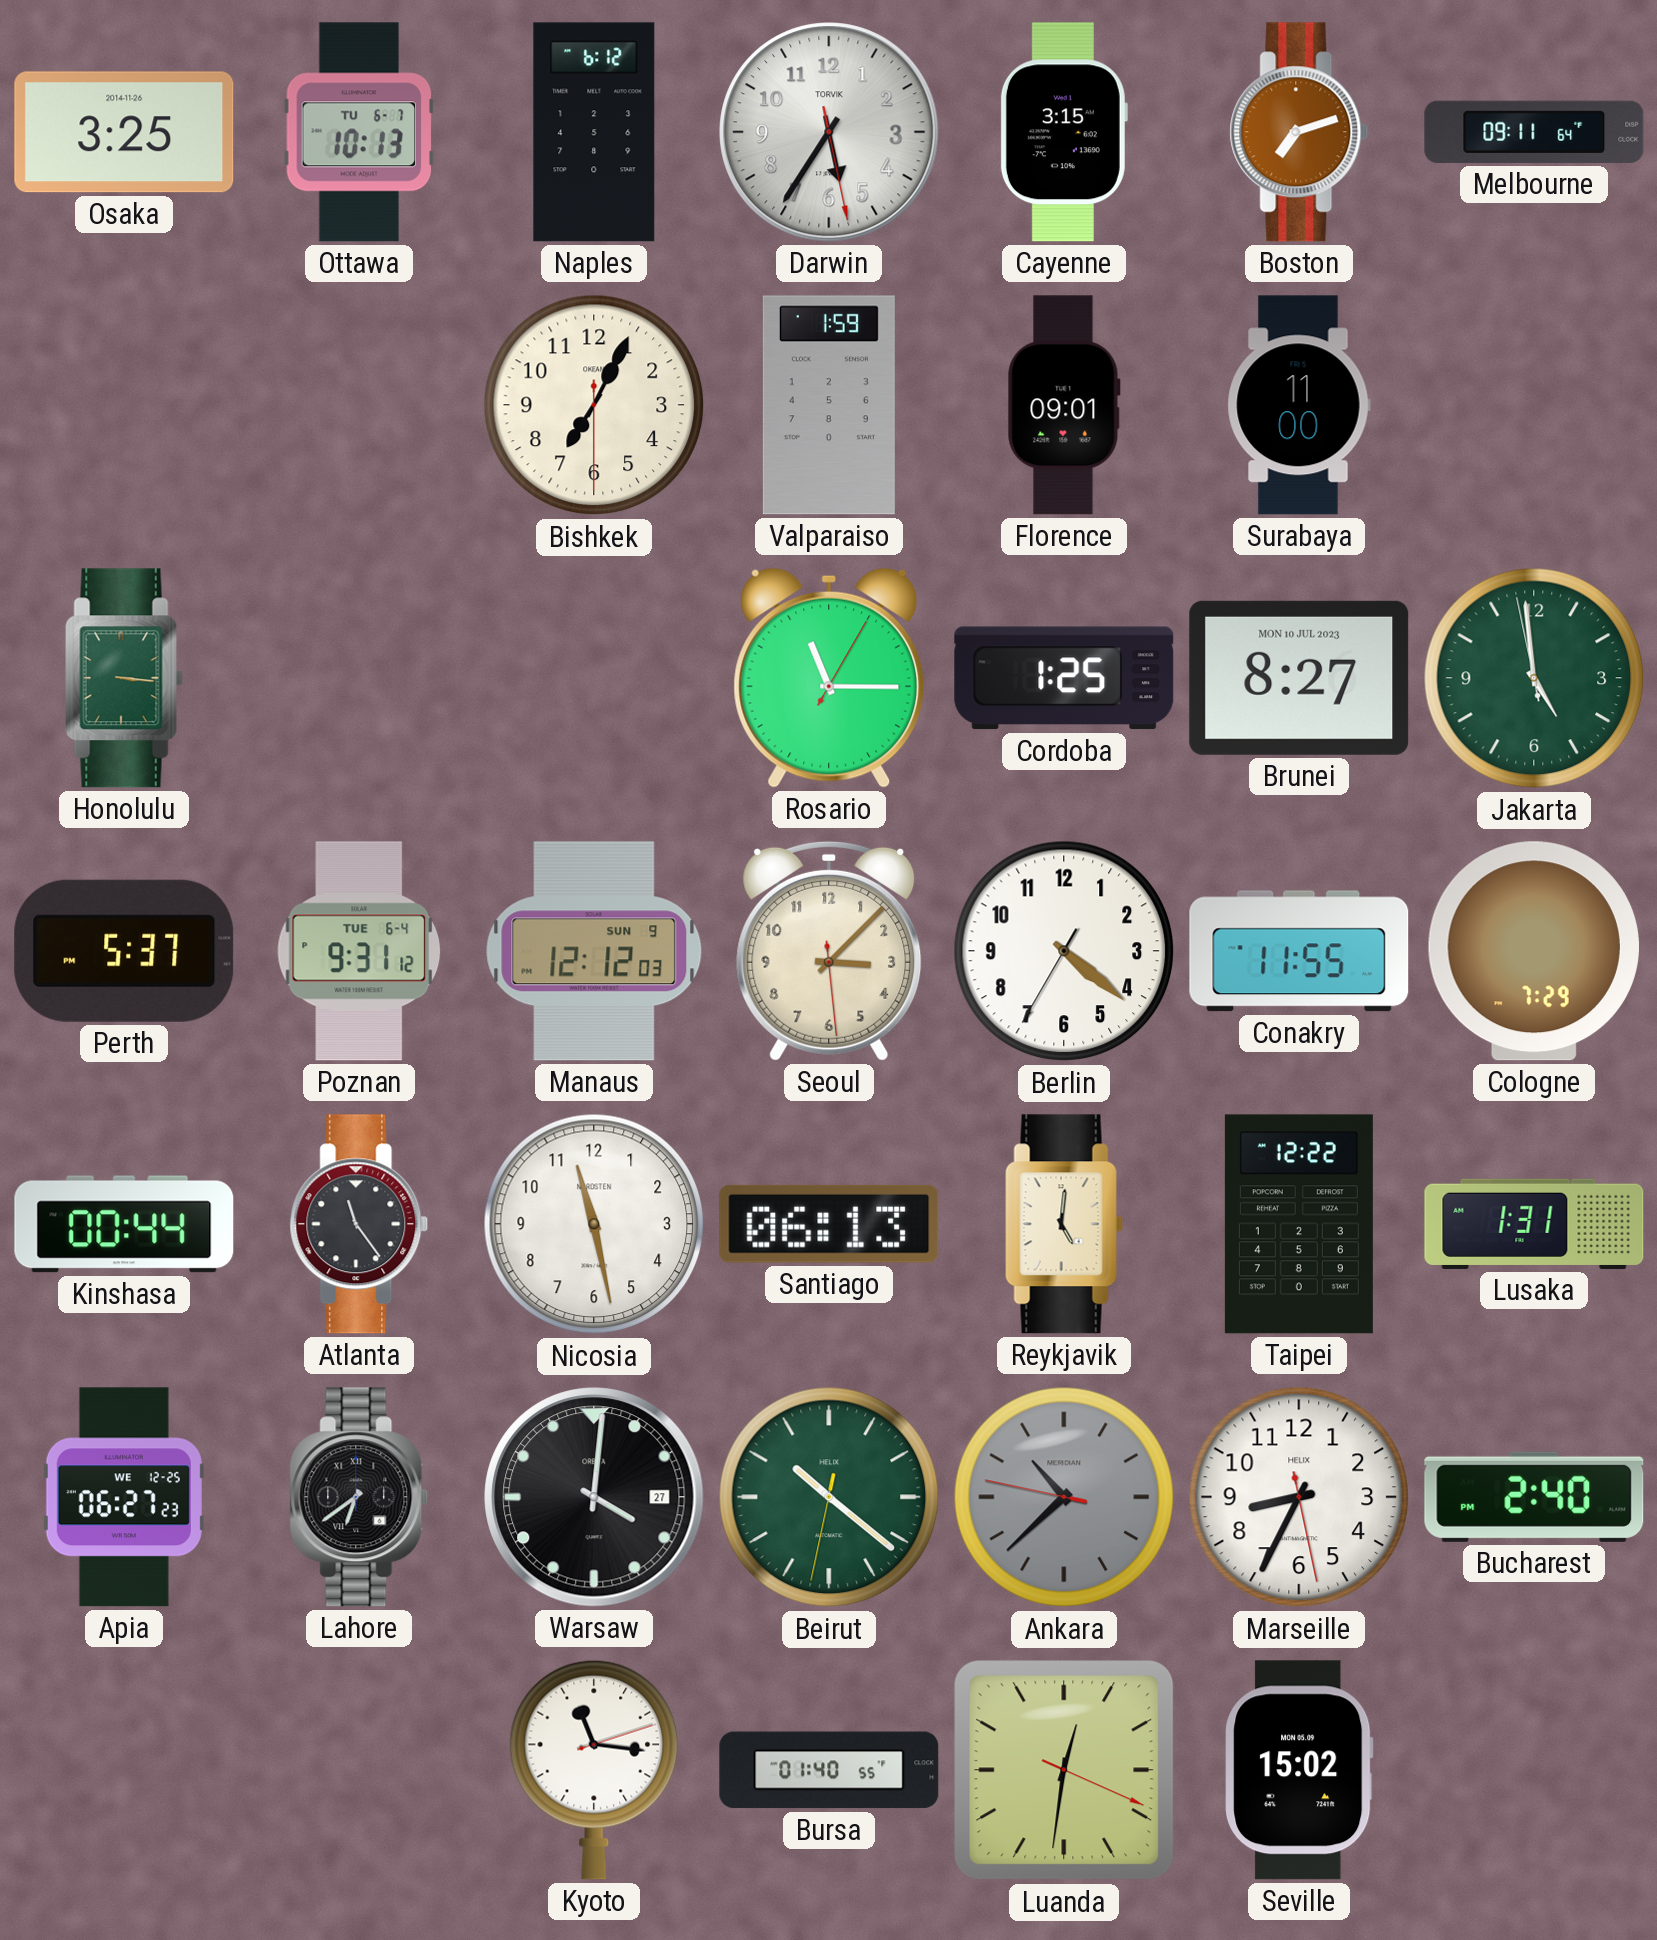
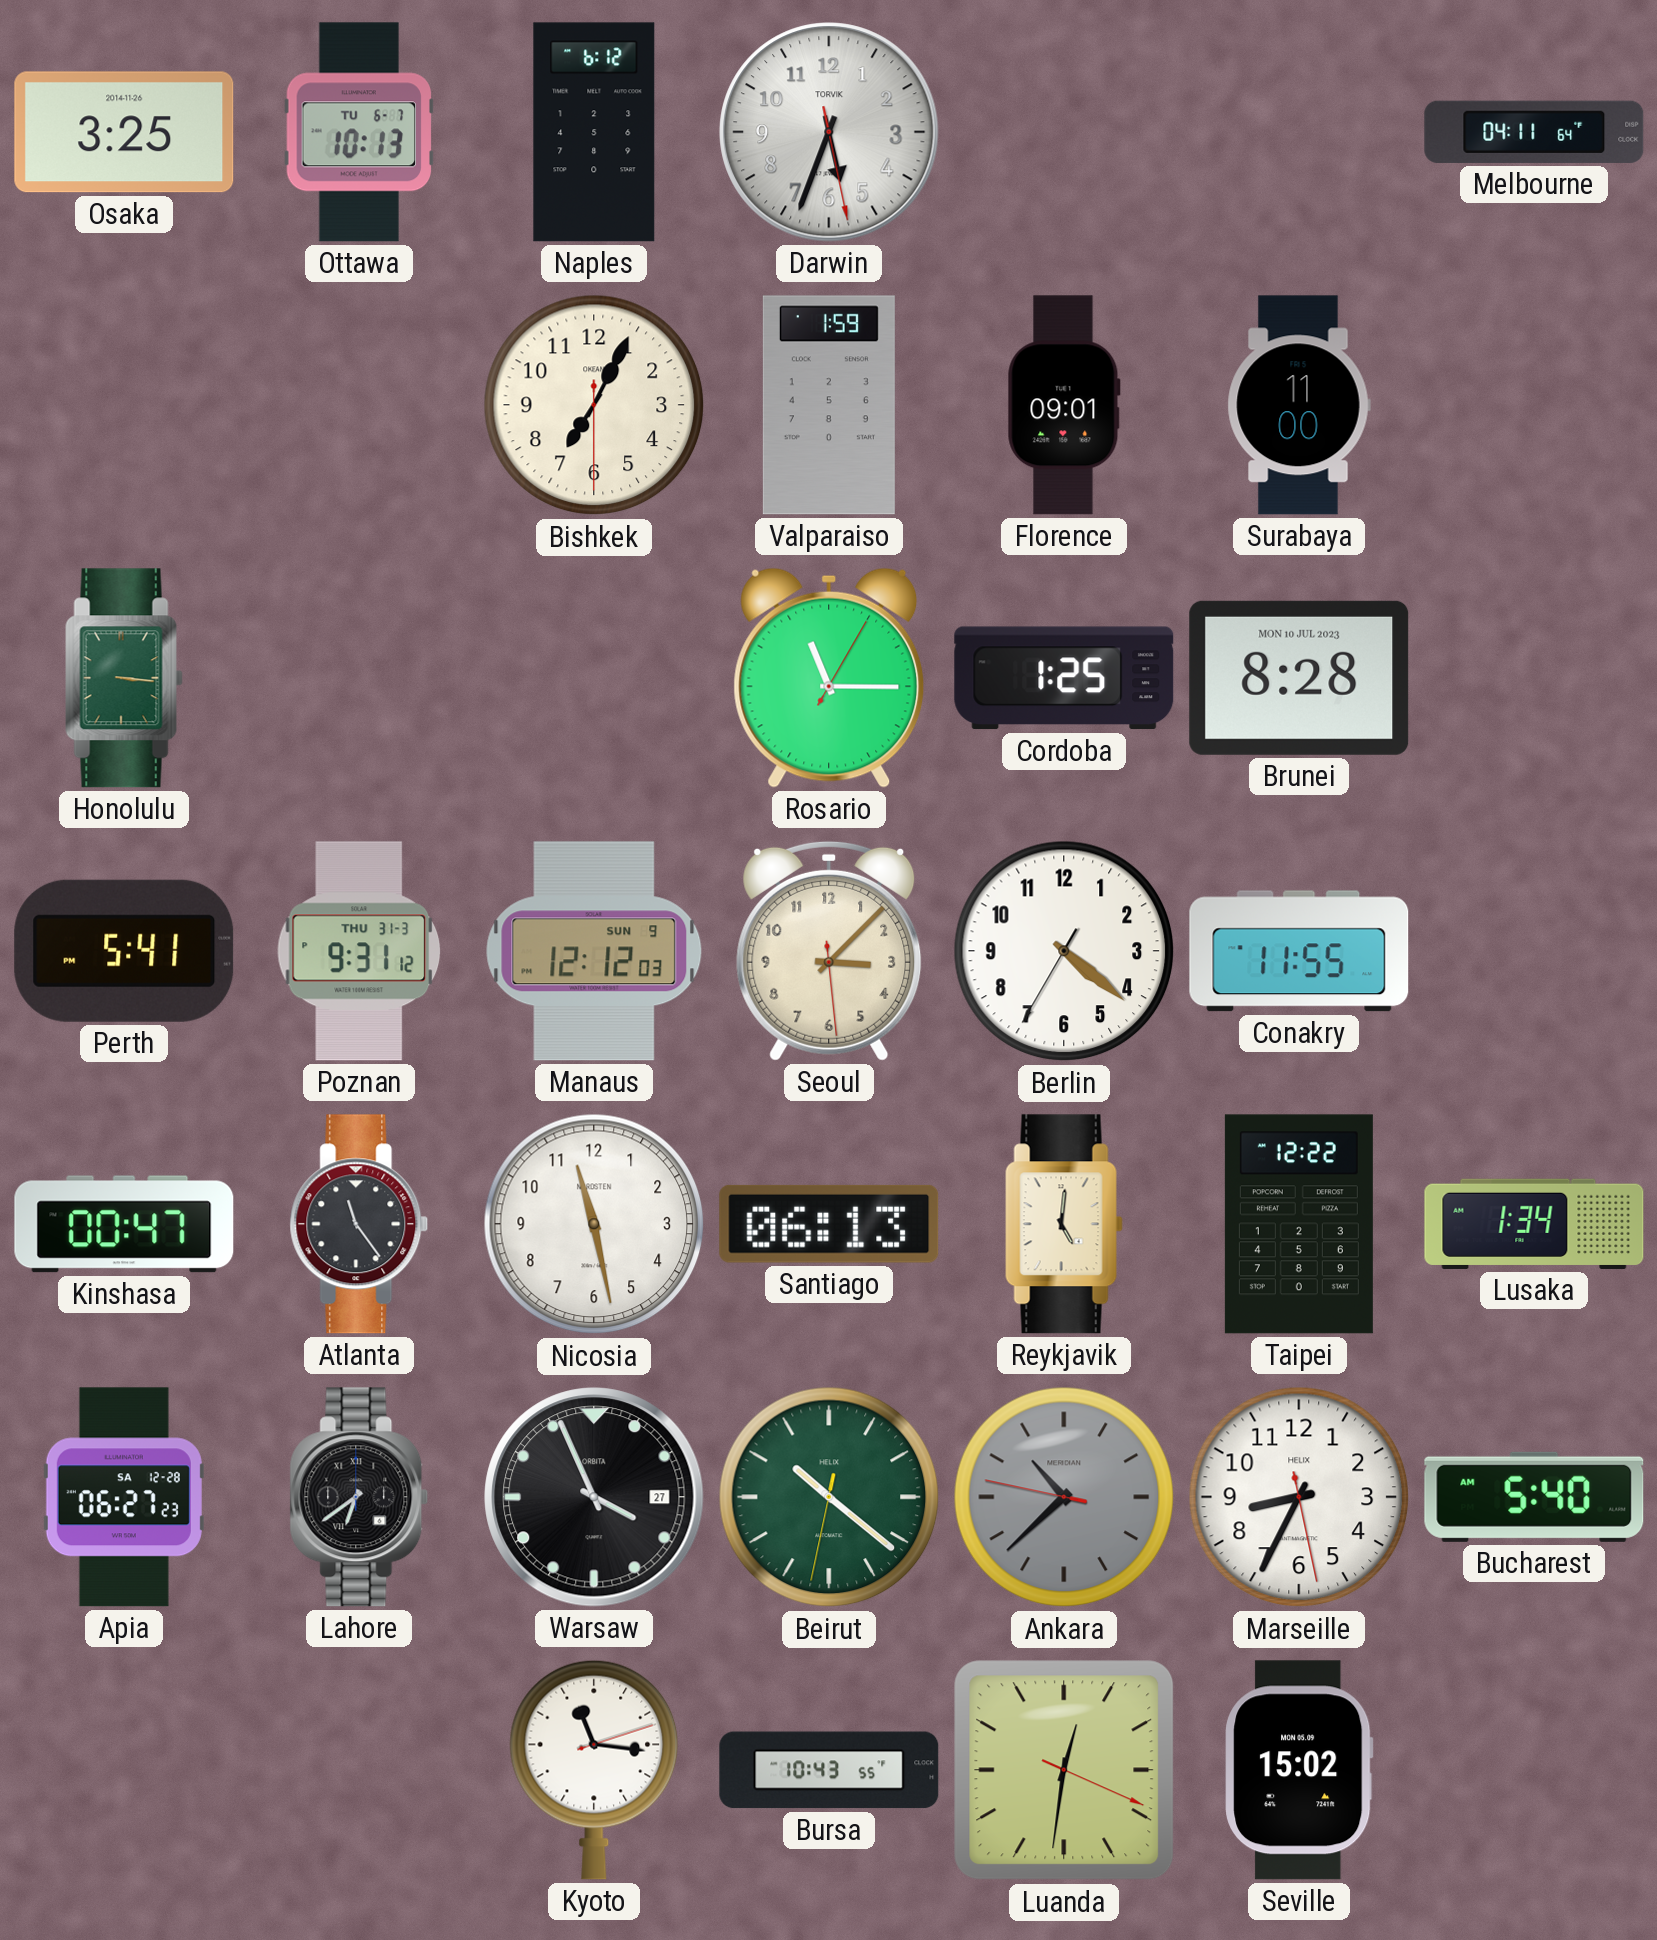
Darwin: 5:35 -> 5:33 (829, 132)
Cayenne: 3:15 -> none (1064, 132)
Boston: 7:12 -> none (1299, 132)
Melbourne: 09:11 -> 04:11 (1534, 132)
Brunei: 8:27 -> 8:28 (1299, 678)
Jakarta: 4:58 -> none (1534, 678)
Perth: 5:37 -> 5:41 (124, 951)
Poznan date: TUE 6-4 -> THU 31-3 (359, 951)
Cologne: 7:29 -> none (1534, 951)
Kinshasa: 00:44 -> 00:47 (124, 1224)
Lusaka: 1:31 -> 1:34 (1534, 1224)
Apia date: WE 12-25 -> SA 12-28 (124, 1497)
Warsaw: 4:01 -> 3:56 (594, 1497)
Bucharest: 2:40 -> 5:40 (1534, 1497)
Bursa: 01:40 -> 10:43 (829, 1770)
